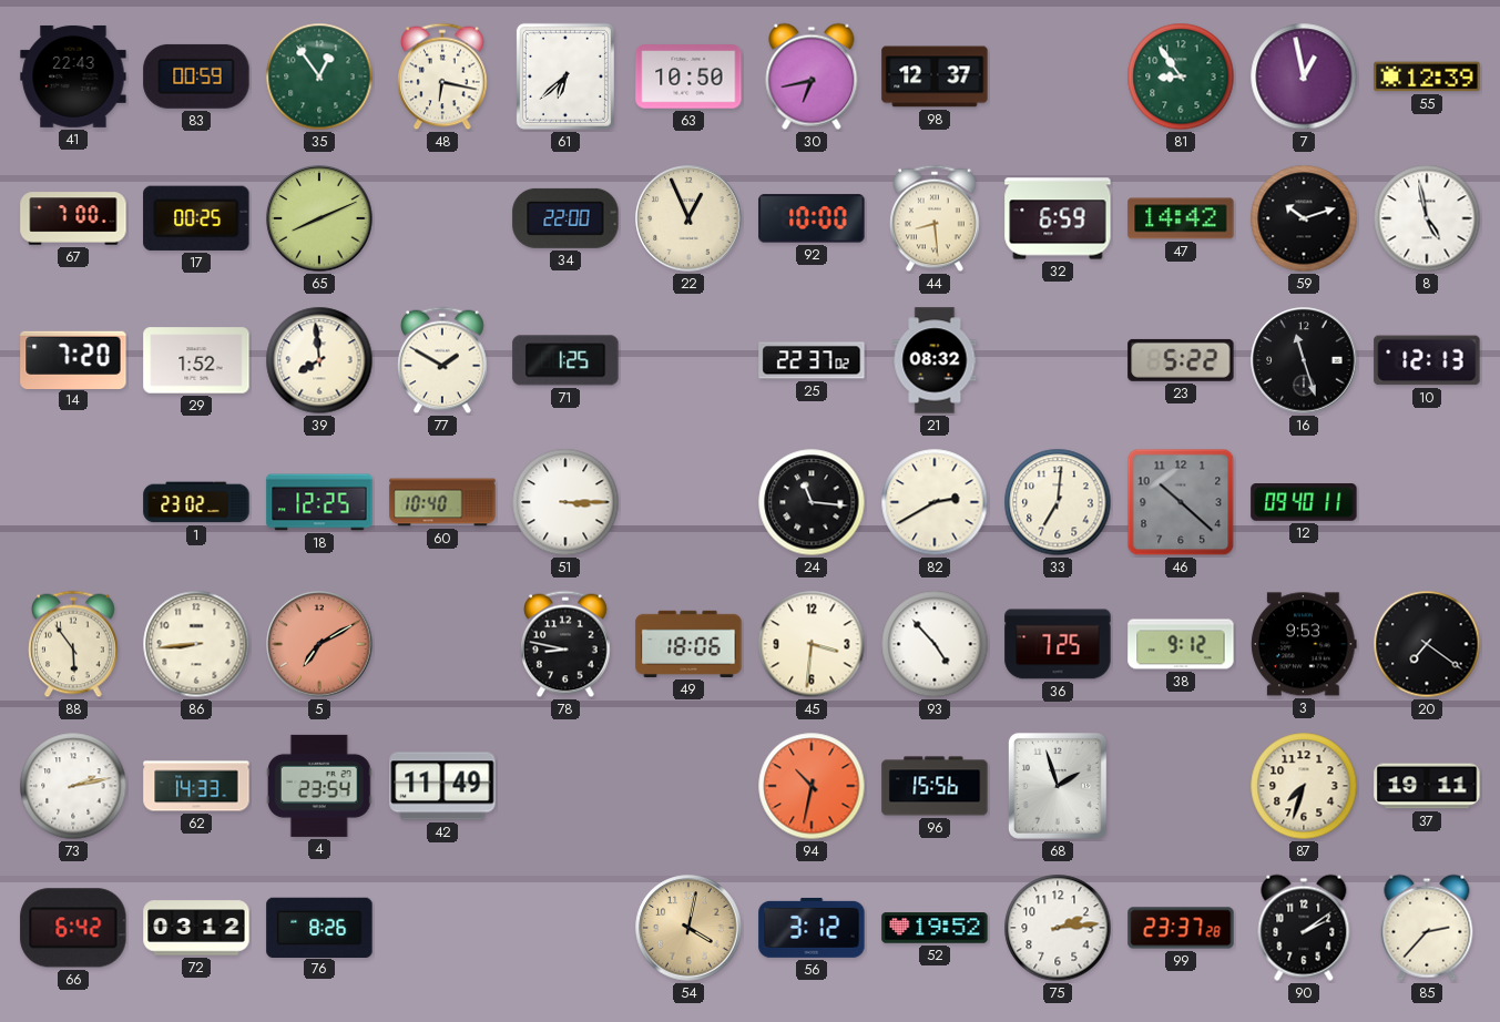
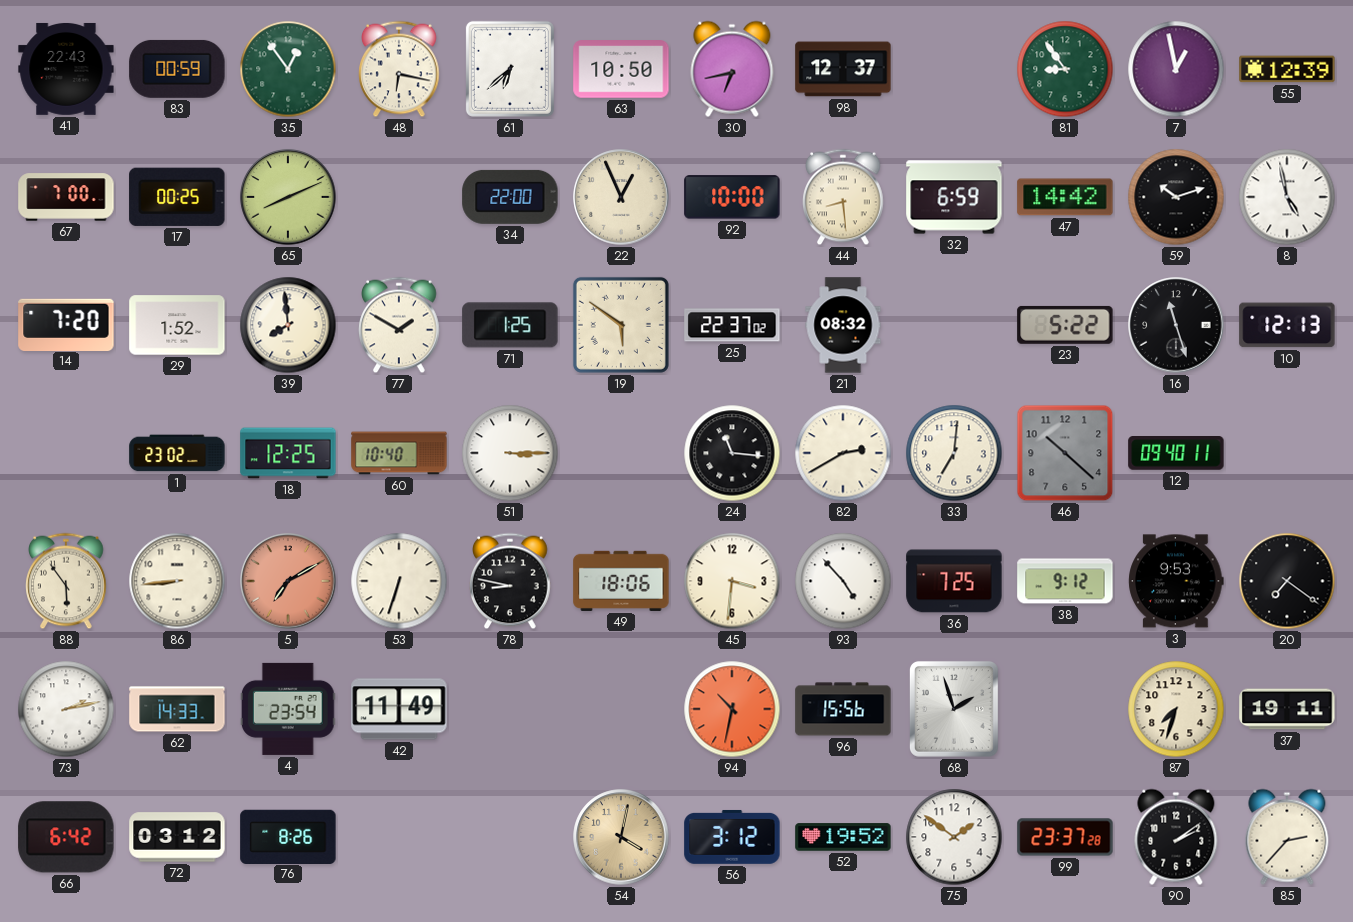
19: none -> 5:51 (621, 325)
53: none -> 6:33 (399, 581)
75: 2:14 -> 1:51 (954, 837)
